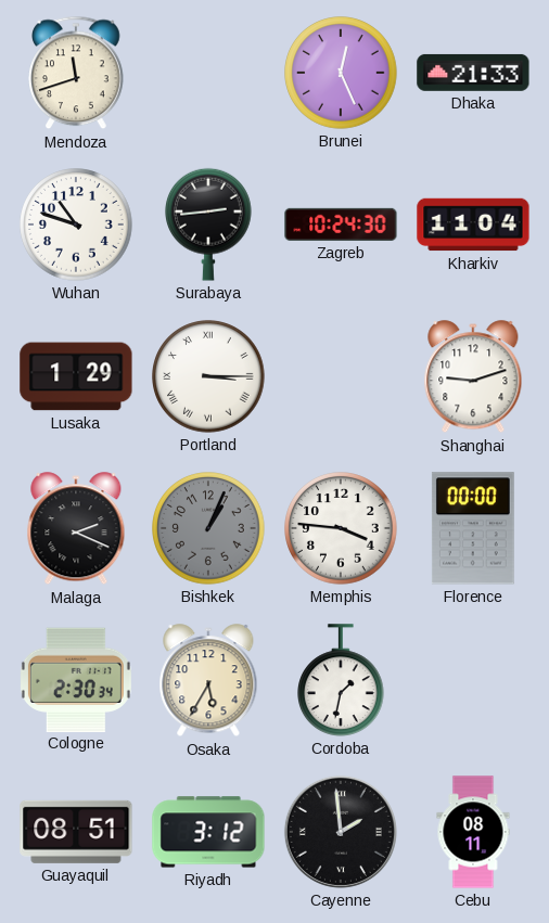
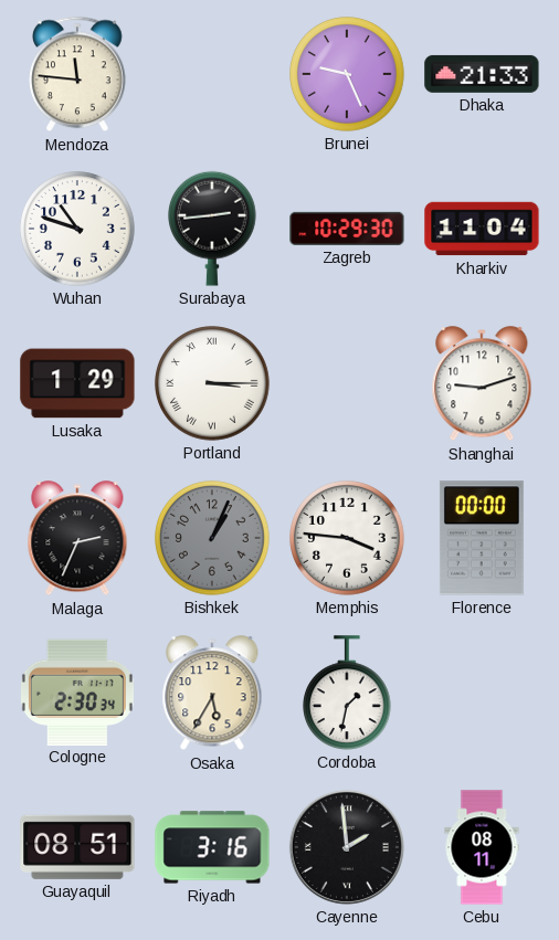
Mendoza: 11:42 -> 11:46 (77, 74)
Brunei: 12:26 -> 9:26 (347, 74)
Zagreb: 10:24 -> 10:29 (347, 229)
Malaga: 2:19 -> 2:34 (77, 539)
Riyadh: 3:12 -> 3:16 (212, 847)
